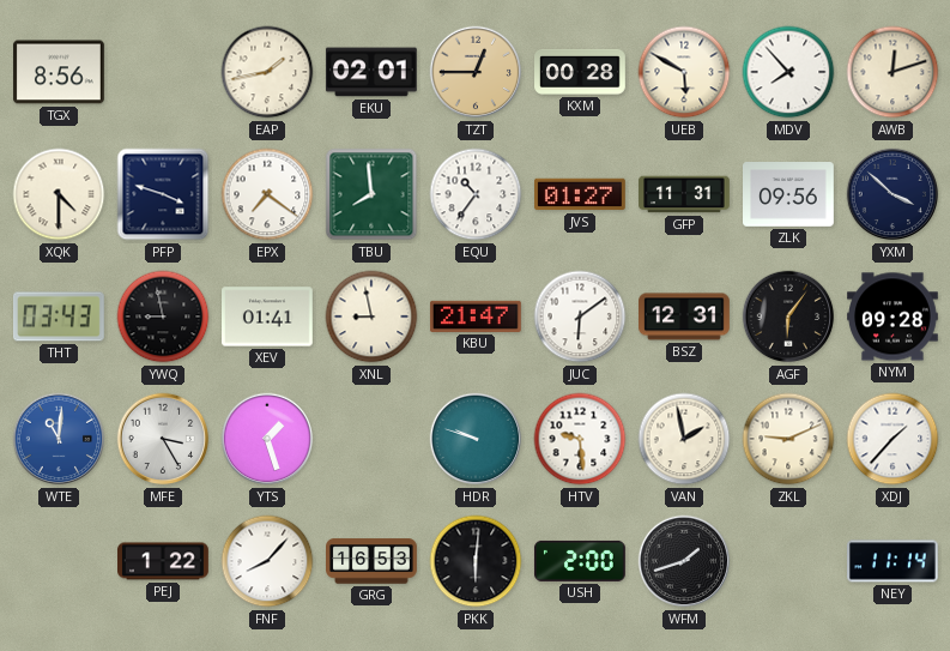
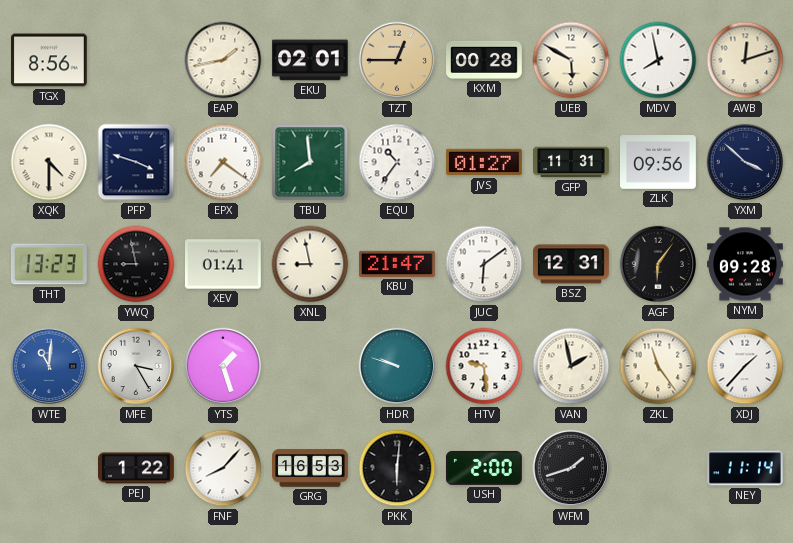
MDV: 7:53 -> 7:58 (658, 60)
THT: 03:43 -> 13:23 (50, 264)
ZKL: 9:11 -> 11:24 (658, 366)
